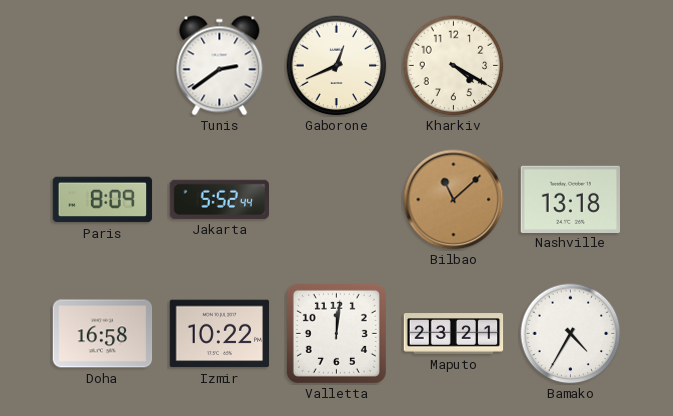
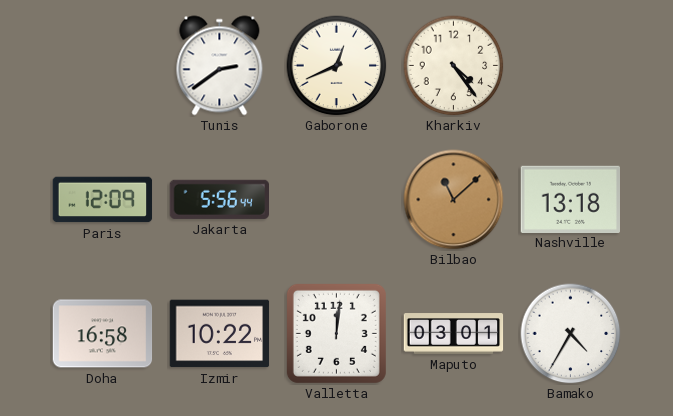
Kharkiv: 4:20 -> 4:24 (454, 66)
Paris: 8:09 -> 12:09 (103, 200)
Jakarta: 5:52 -> 5:56 (219, 199)
Maputo: 23:21 -> 03:01 (454, 334)
